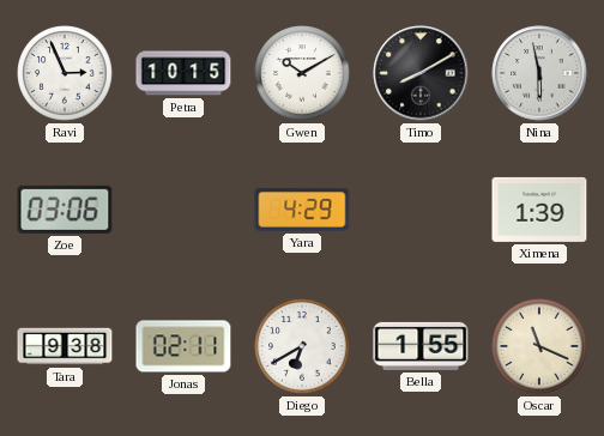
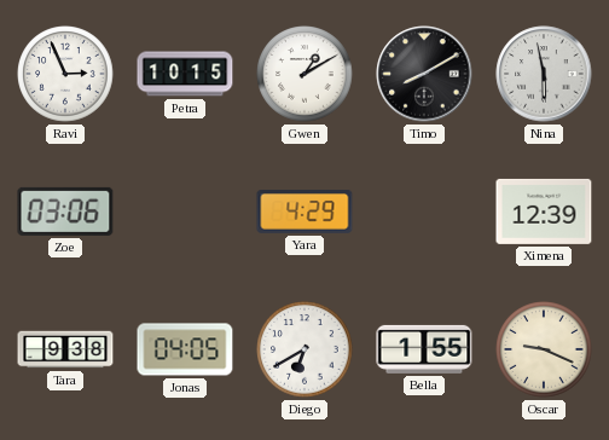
Gwen: 10:10 -> 1:10 (304, 74)
Ximena: 1:39 -> 12:39 (544, 212)
Jonas: 02:11 -> 04:05 (185, 349)
Oscar: 11:19 -> 9:19 (544, 349)
